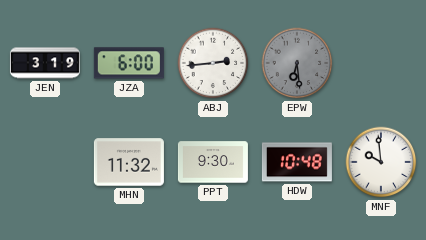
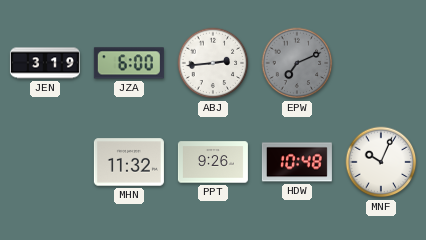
EPW: 6:29 -> 7:11 (297, 63)
PPT: 9:30 -> 9:26 (213, 162)
MNF: 9:59 -> 10:04 (381, 162)
